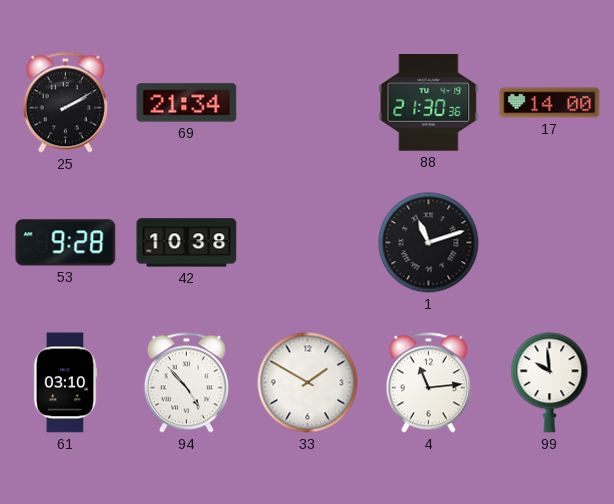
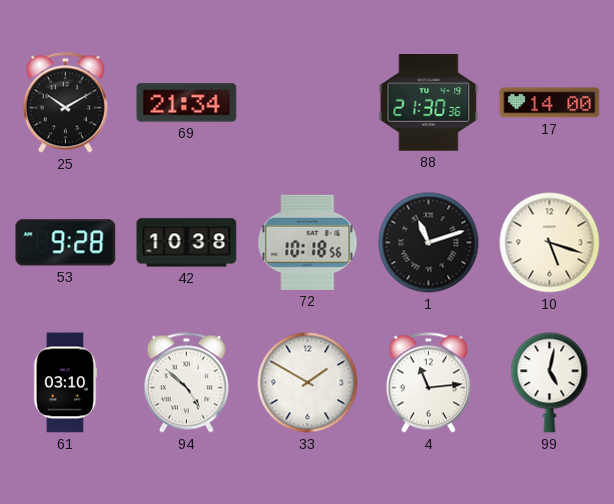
25: 2:10 -> 10:10 (65, 103)
72: none -> 10:18 (308, 242)
10: none -> 5:18 (550, 243)
94: 4:53 -> 4:52 (186, 383)
99: 9:59 -> 5:02 (550, 383)
